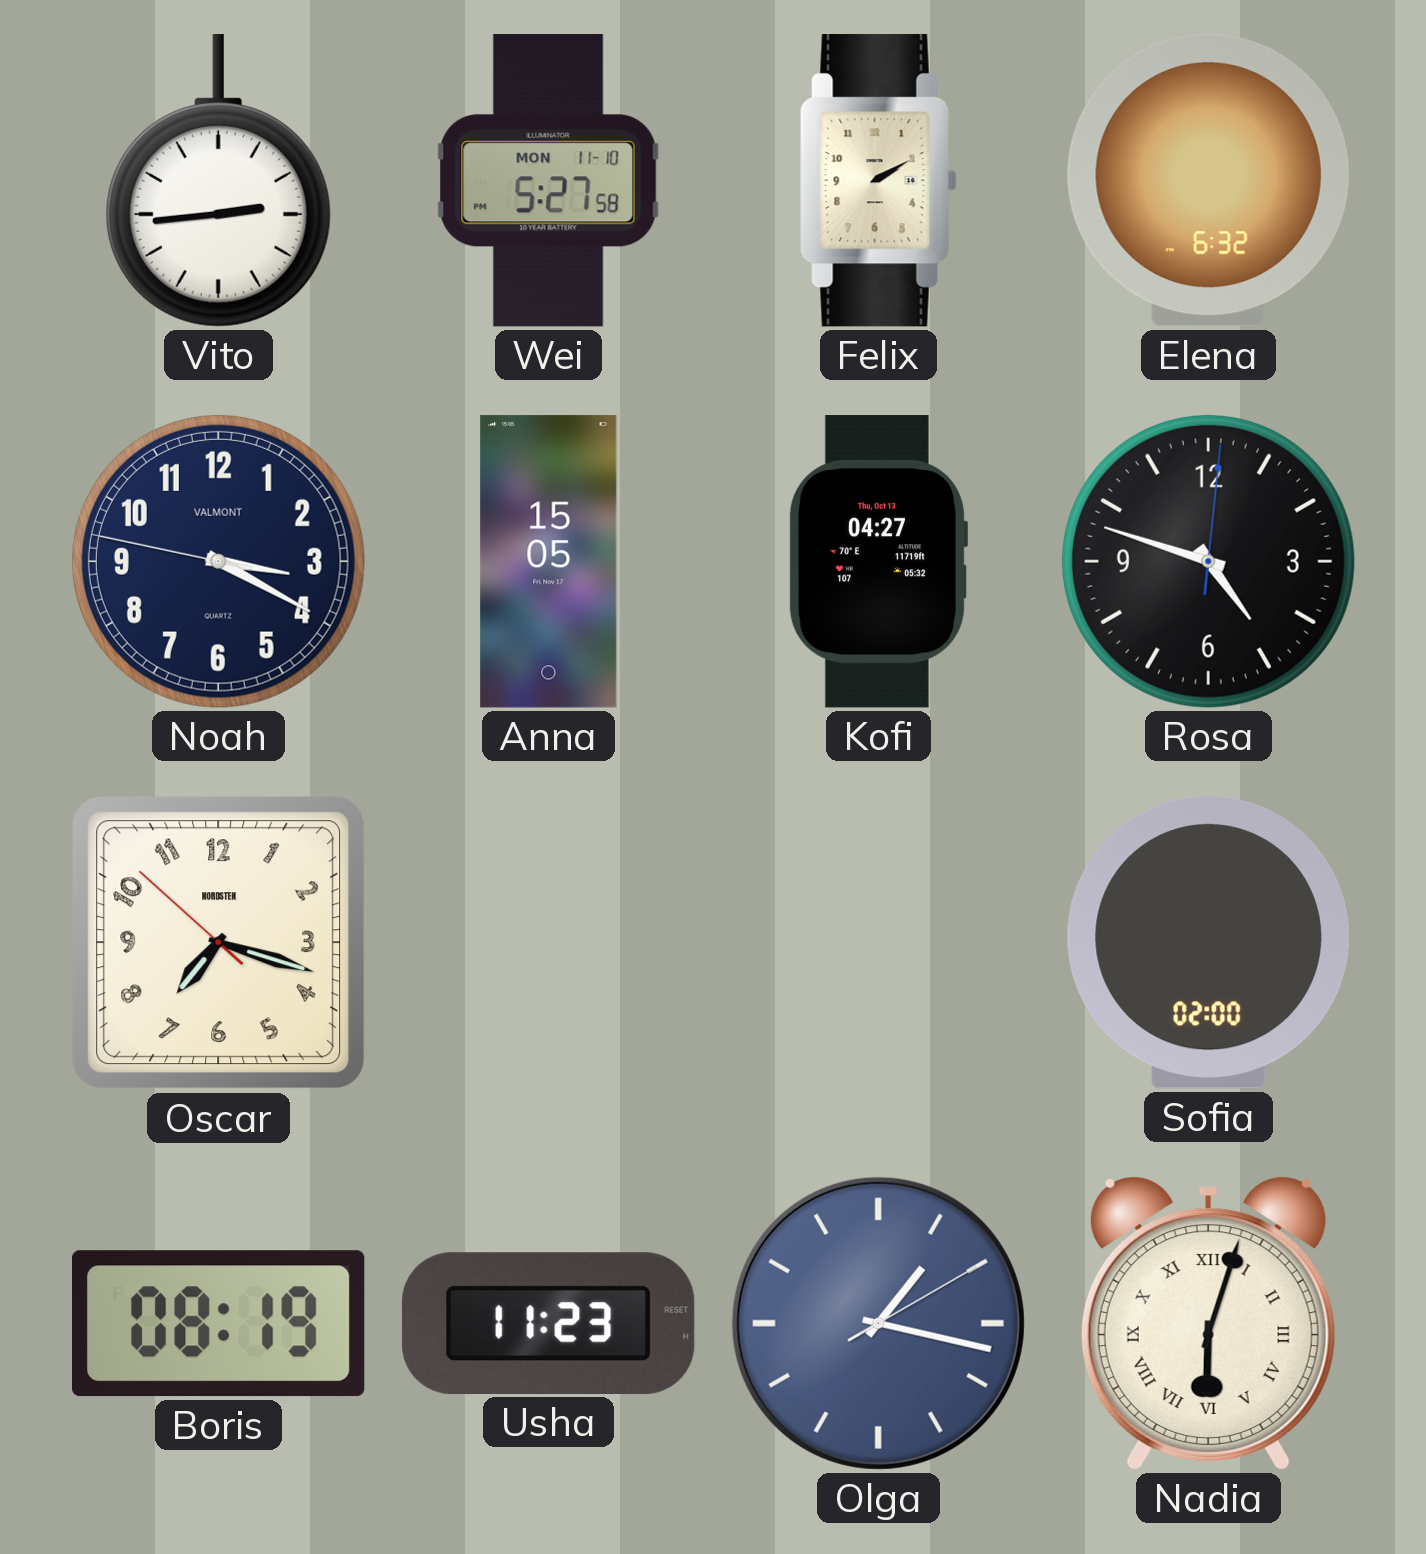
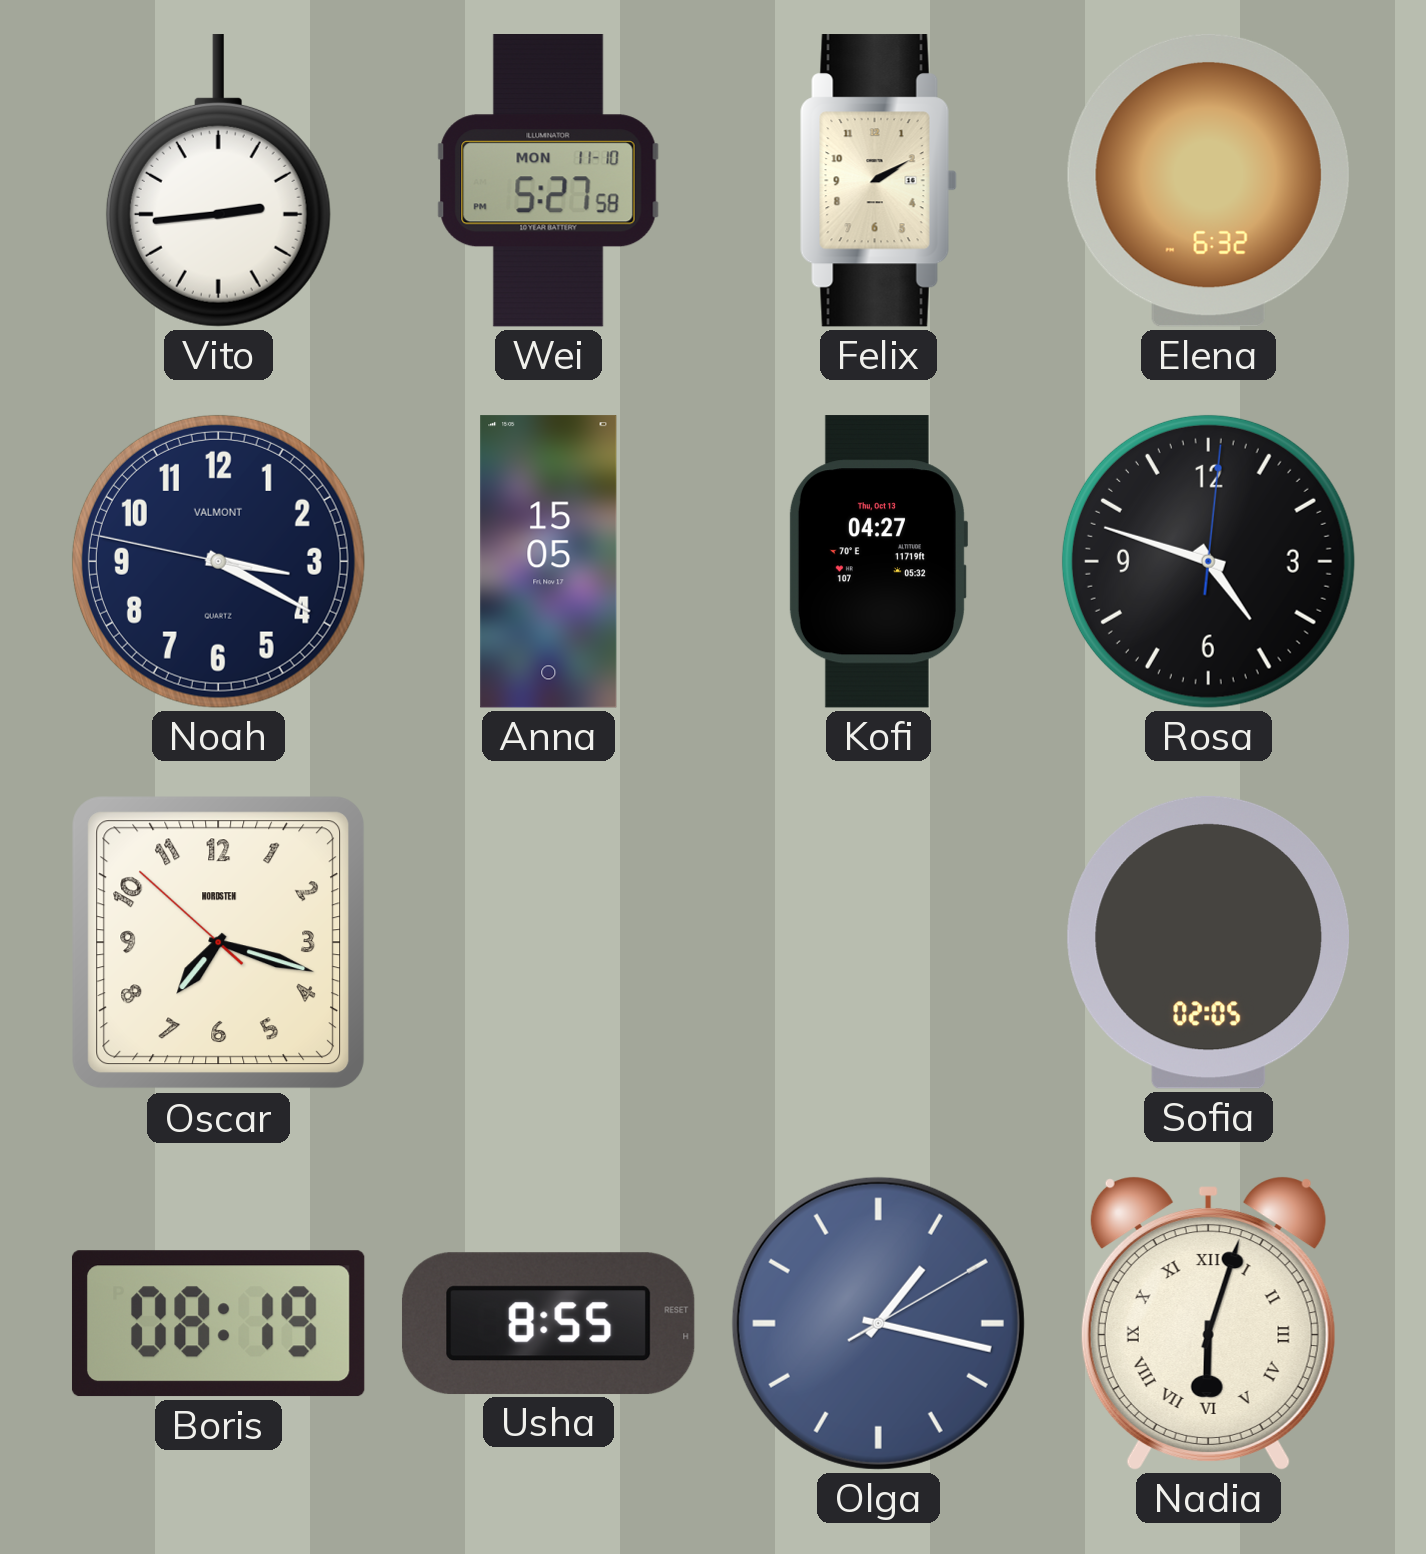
Sofia: 02:00 -> 02:05 (1208, 942)
Usha: 11:23 -> 8:55 (548, 1323)
